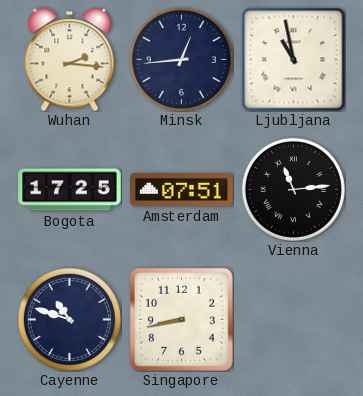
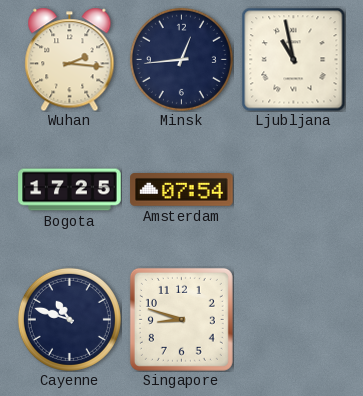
Amsterdam: 07:51 -> 07:54 (182, 190)
Vienna: 11:14 -> none (293, 189)
Singapore: 8:43 -> 8:48 (181, 319)
